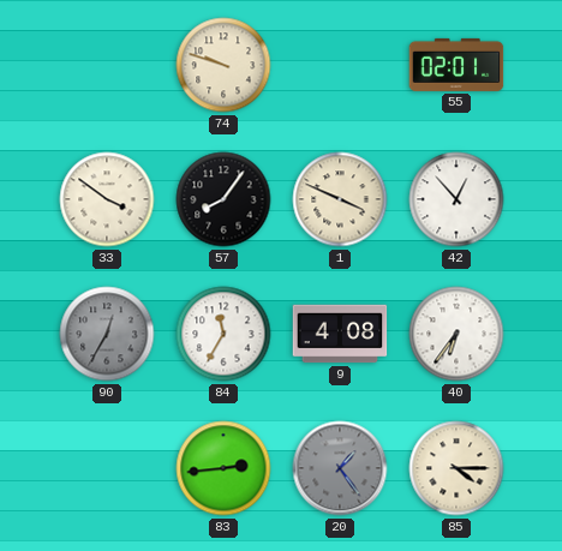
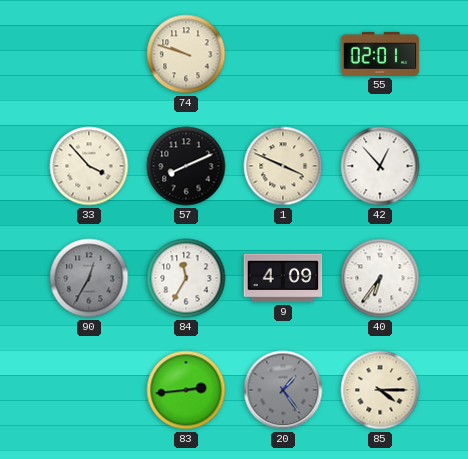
33: 3:51 -> 3:53 (89, 166)
57: 8:06 -> 8:11 (186, 166)
9: 4:08 -> 4:09 (283, 278)
